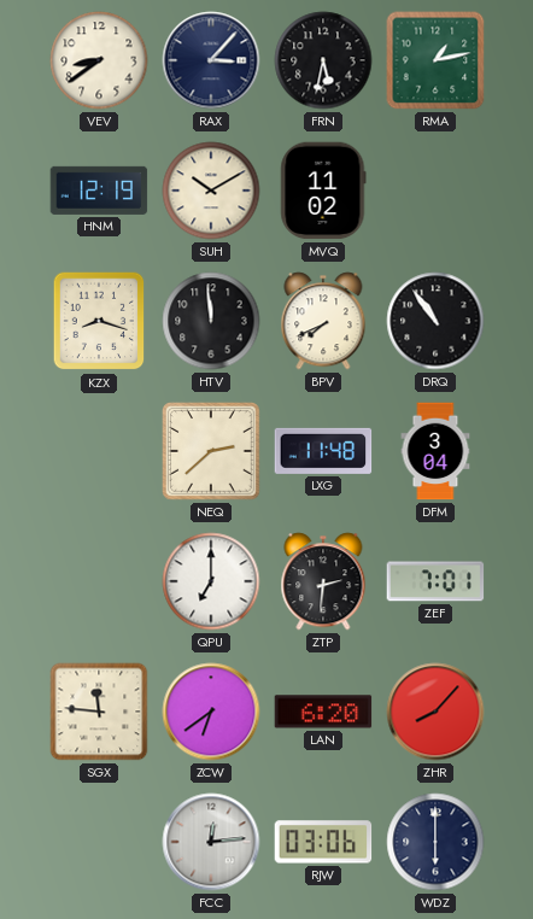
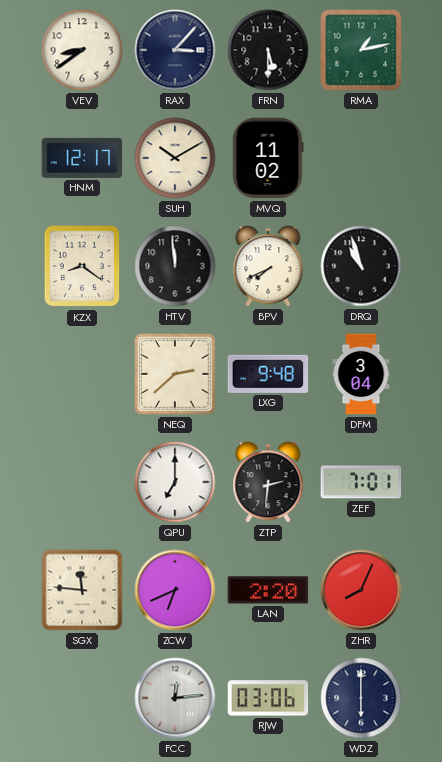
FRN: 5:32 -> 5:30 (268, 50)
HNM: 12:19 -> 12:17 (82, 158)
KZX: 8:18 -> 8:21 (82, 266)
DRQ: 10:54 -> 10:57 (361, 266)
LXG: 11:48 -> 9:48 (268, 374)
ZCW: 6:39 -> 6:41 (175, 590)
LAN: 6:20 -> 2:20 (268, 590)
ZHR: 8:07 -> 8:04 (361, 590)
